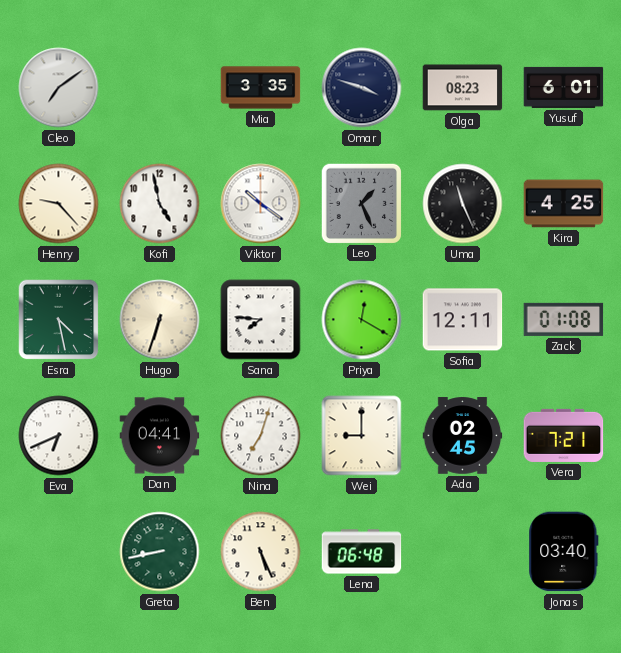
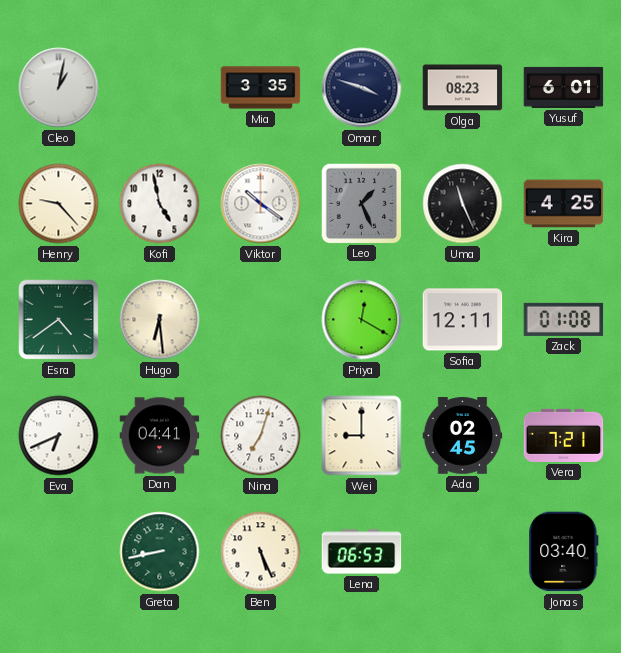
Cleo: 7:09 -> 1:02 (59, 88)
Esra: 4:28 -> 4:39 (59, 320)
Hugo: 6:33 -> 6:29 (160, 320)
Sana: 7:46 -> none (261, 320)
Lena: 06:48 -> 06:53 (362, 552)
